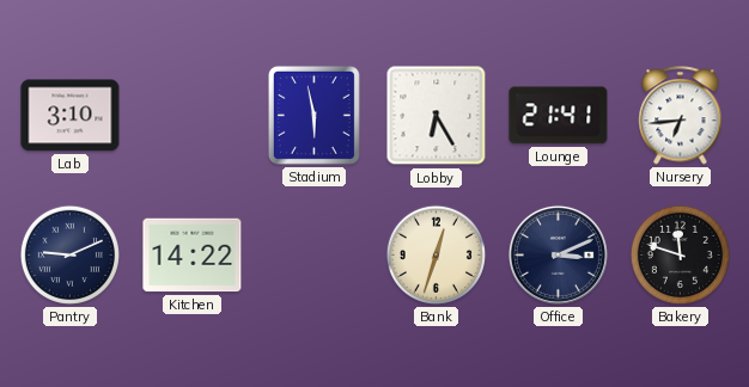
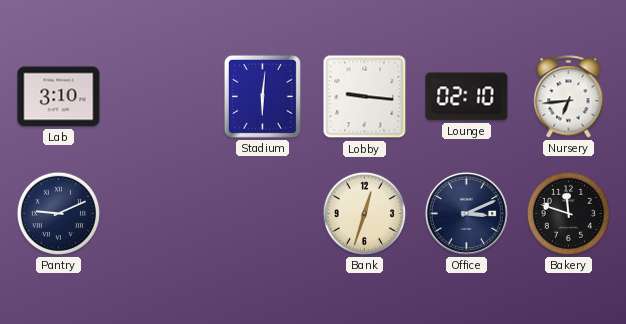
Stadium: 5:58 -> 6:01 (262, 96)
Lobby: 6:25 -> 9:16 (365, 97)
Lounge: 21:41 -> 02:10 (467, 97)
Kitchen: 14:22 -> none (193, 256)
